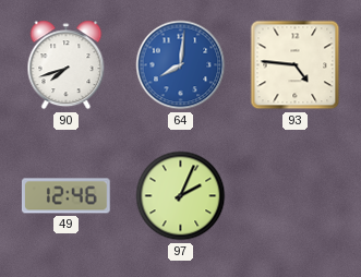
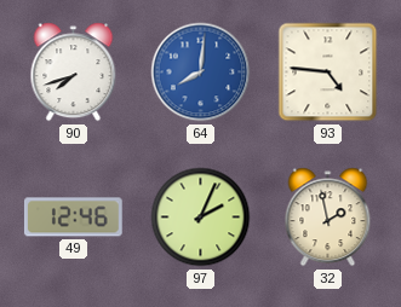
32: none -> 1:58 (328, 218)
